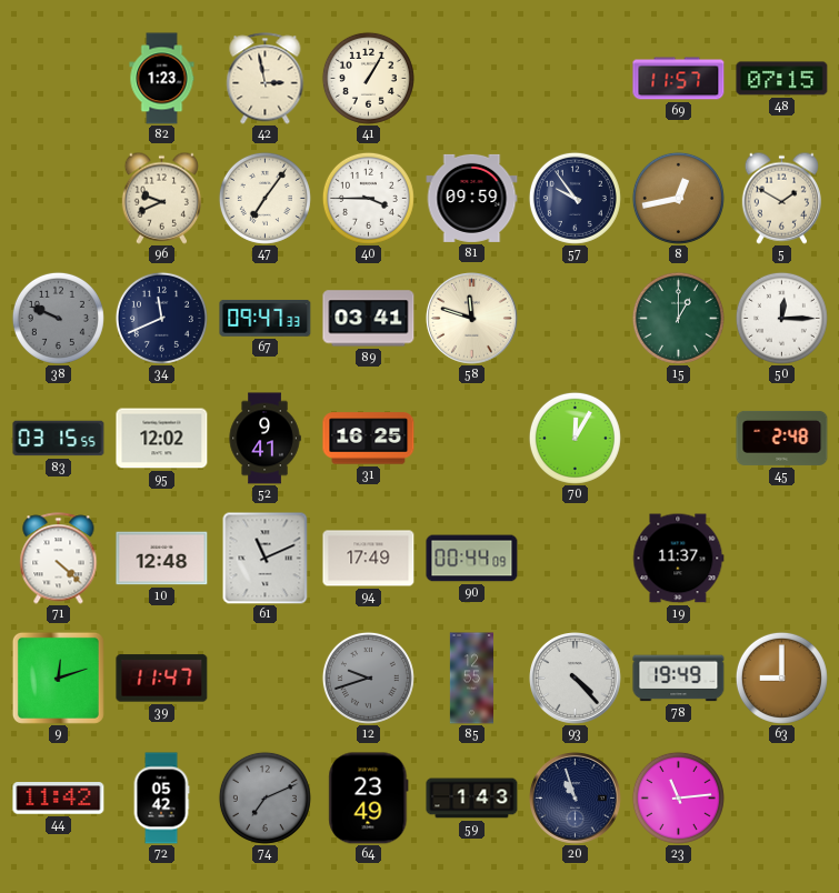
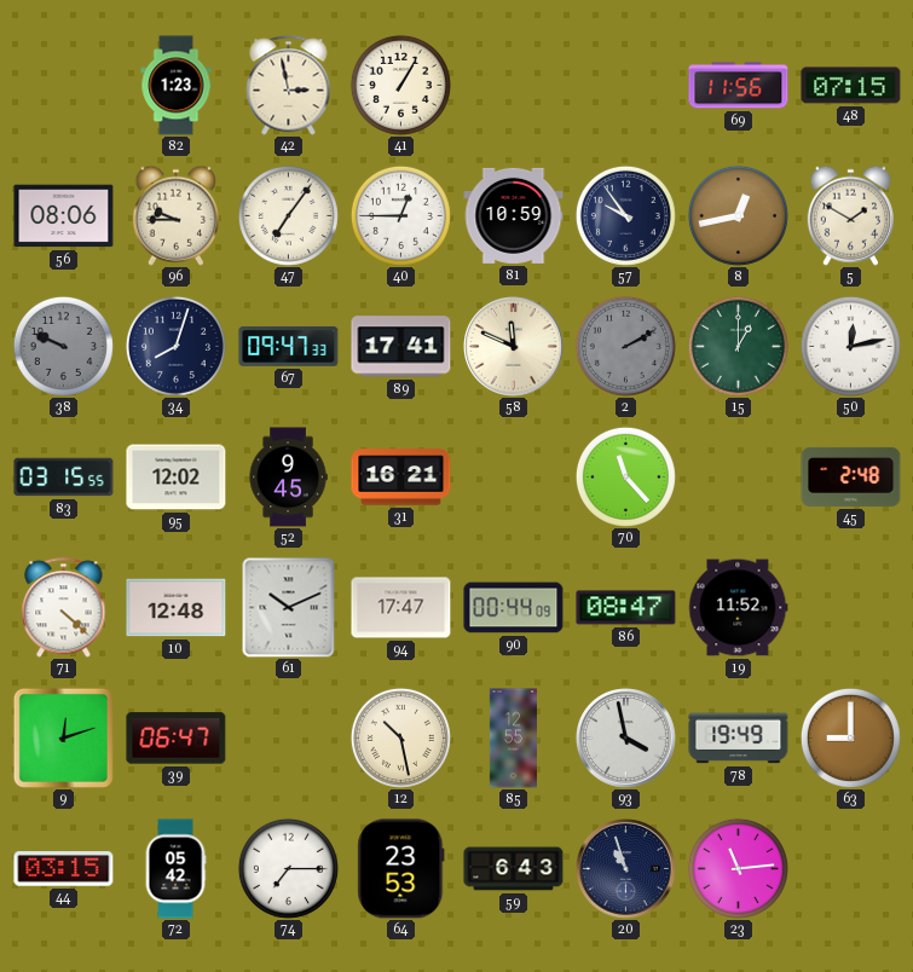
69: 11:57 -> 11:56 (739, 86)
56: none -> 08:06 (64, 216)
96: 9:41 -> 9:45 (175, 215)
40: 3:45 -> 12:45 (400, 215)
81: 09:59 -> 10:59 (514, 215)
34: 11:41 -> 8:03 (175, 346)
89: 03:41 -> 17:41 (401, 347)
58: 11:48 -> 11:49 (514, 347)
2: none -> 2:10 (625, 346)
50: 12:15 -> 12:13 (850, 346)
52: 9:41 -> 9:45 (288, 478)
31: 16:25 -> 16:21 (401, 478)
70: 12:05 -> 11:23 (625, 476)
61: 11:11 -> 10:11 (289, 607)
94: 17:49 -> 17:47 (401, 608)
86: none -> 08:47 (626, 608)
19: 11:37 -> 11:52 (739, 608)
39: 11:47 -> 06:47 (177, 739)
12: 9:42 -> 10:28 (400, 737)
12 dial: grey -> cream (400, 737)
93: 4:23 -> 3:58 (626, 739)
44: 11:42 -> 03:15 (64, 869)
74: 7:11 -> 7:15 (288, 868)
74 dial: grey -> white (288, 868)
64: 23:49 -> 23:53 (401, 869)
59: 1:43 -> 6:43 (514, 869)
